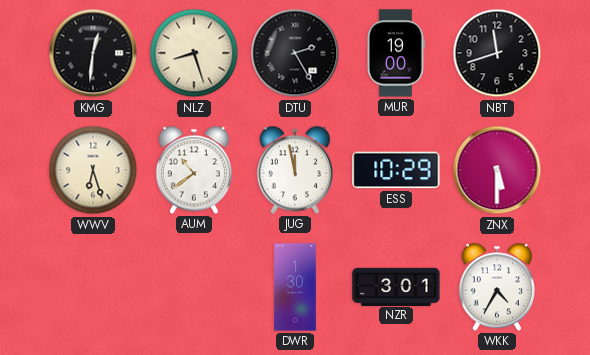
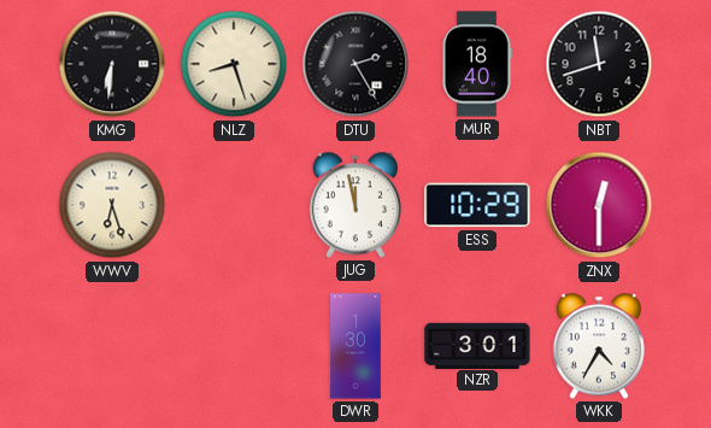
KMG: 12:31 -> 6:31 (112, 64)
MUR: 19:00 -> 18:40 (476, 64)
AUM: 10:39 -> none (194, 170)
ZNX: 5:30 -> 12:30 (599, 205)
